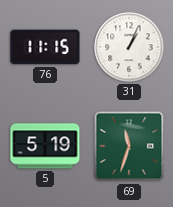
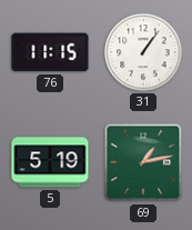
31: 1:04 -> 1:06 (143, 52)
69: 11:33 -> 1:13 (143, 162)
